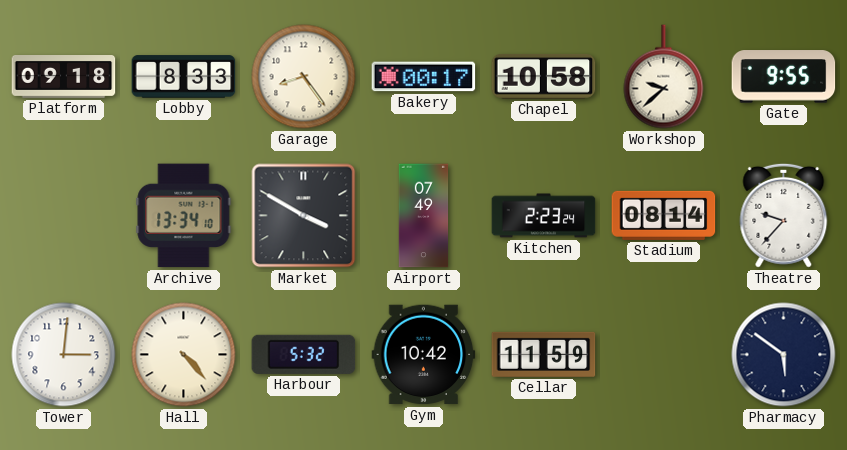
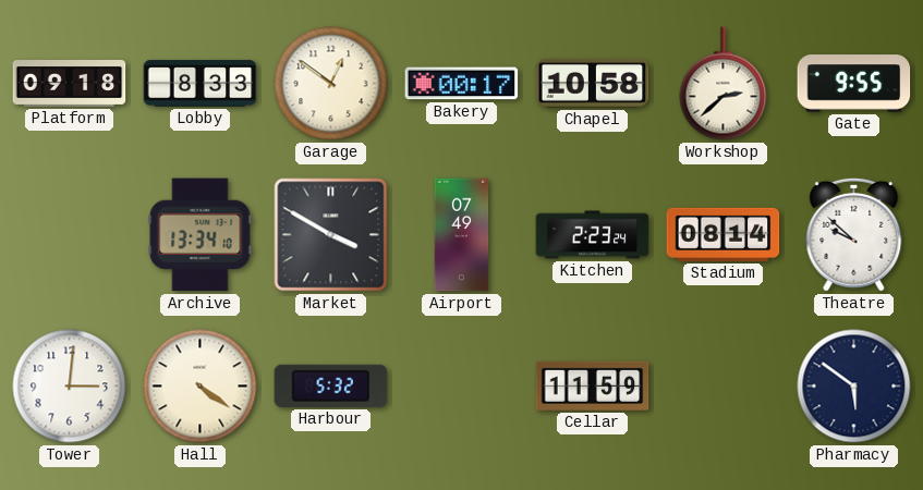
Garage: 8:24 -> 12:51 (331, 84)
Workshop: 9:38 -> 2:38 (724, 84)
Theatre: 9:37 -> 9:52 (854, 234)
Hall: 4:23 -> 4:21 (201, 387)
Gym: 10:42 -> none (424, 355)
